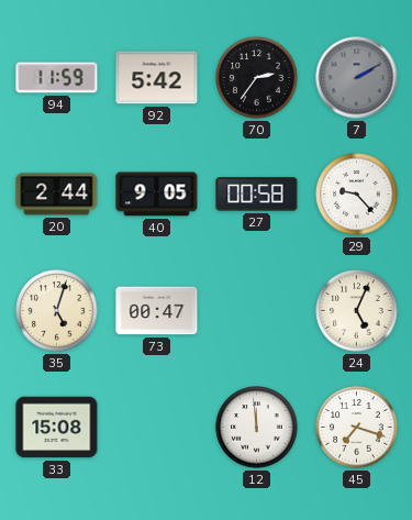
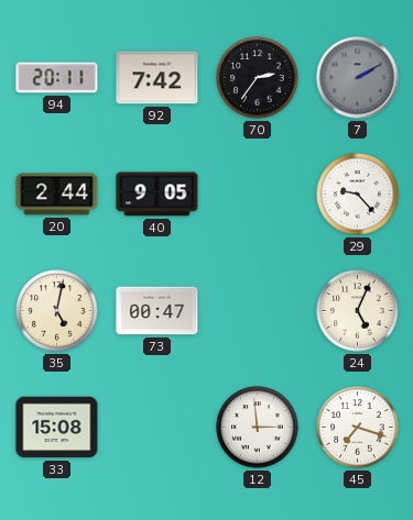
94: 11:59 -> 20:11 (57, 78)
92: 5:42 -> 7:42 (157, 78)
27: 00:58 -> none (257, 195)
35: 5:03 -> 5:02 (57, 311)
12: 11:59 -> 2:59 (258, 428)
